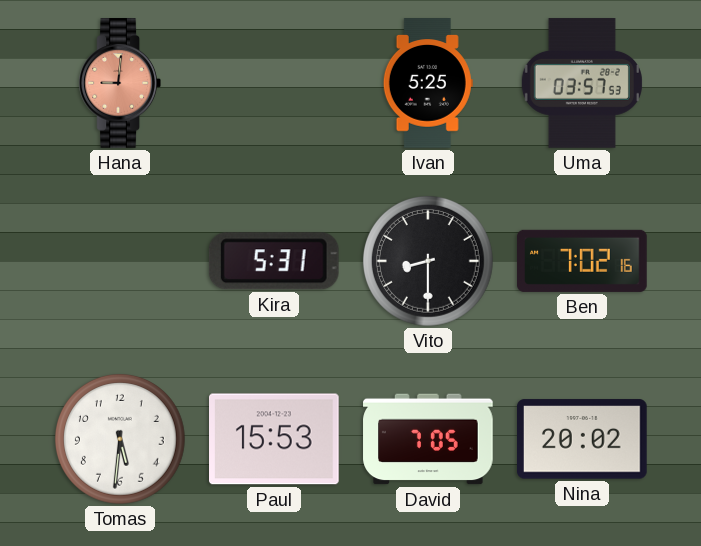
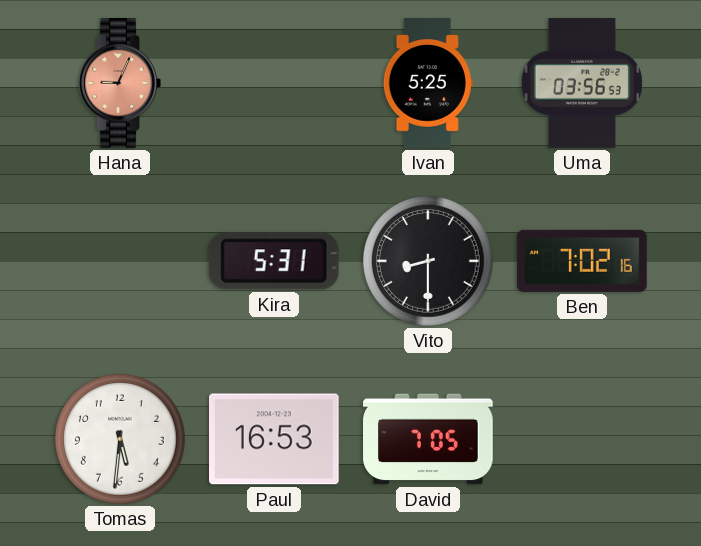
Hana: 9:01 -> 9:04 (119, 83)
Uma: 03:57 -> 03:56 (582, 83)
Paul: 15:53 -> 16:53 (275, 439)
Nina: 20:02 -> none (583, 439)
